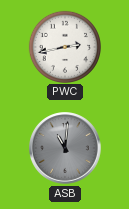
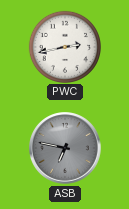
ASB: 11:01 -> 6:47 (65, 148)
